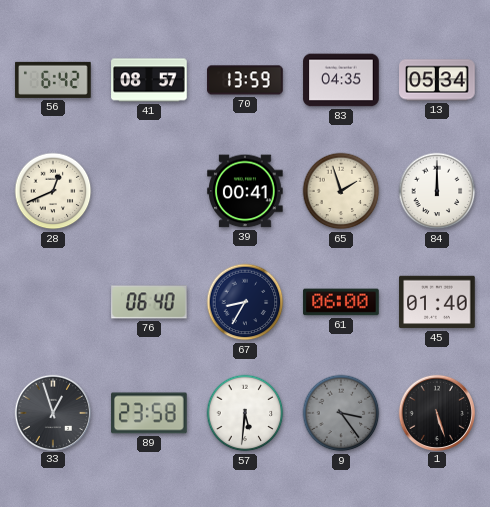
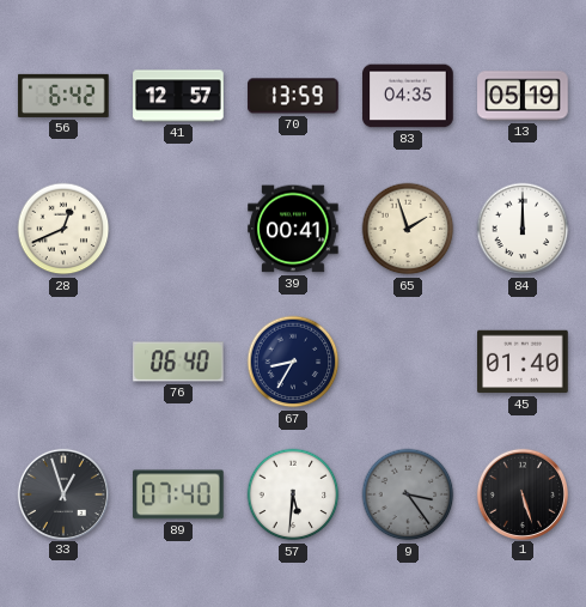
41: 08:57 -> 12:57 (178, 96)
13: 05:34 -> 05:19 (523, 96)
61: 06:00 -> none (341, 302)
89: 23:58 -> 07:40 (178, 494)
